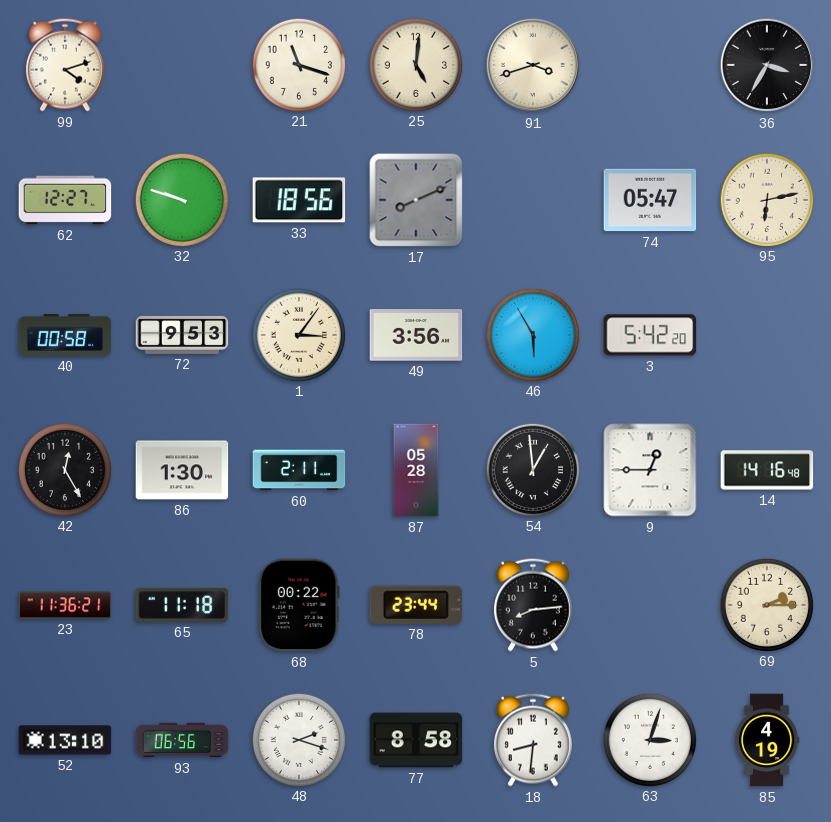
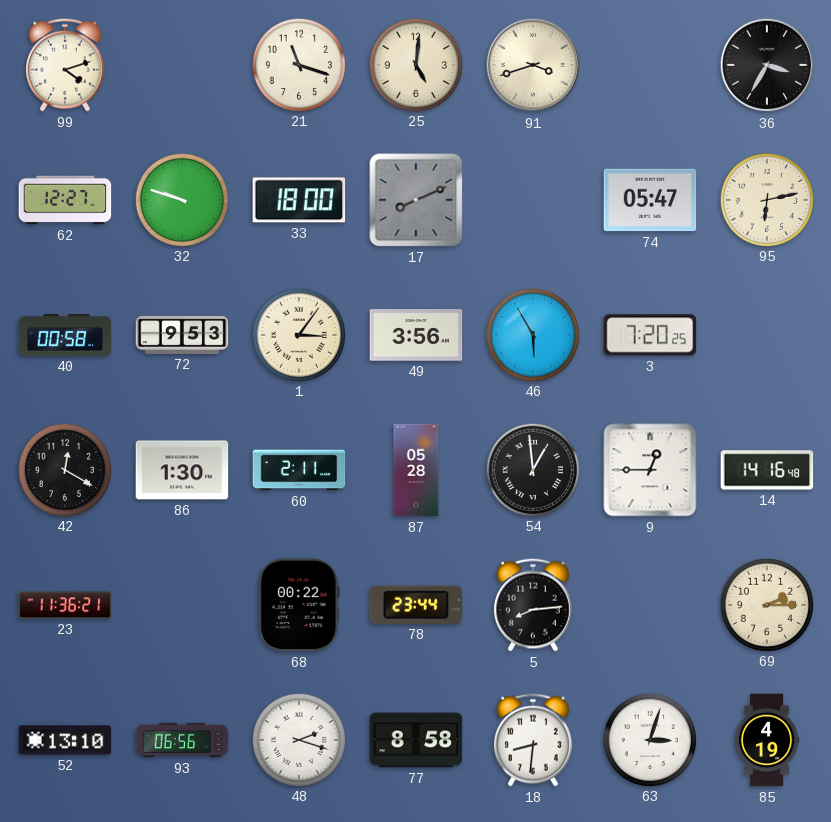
33: 18:56 -> 18:00 (299, 200)
3: 5:42 -> 7:20 (650, 335)
42: 12:25 -> 12:20 (64, 469)
65: 11:18 -> none (182, 605)
